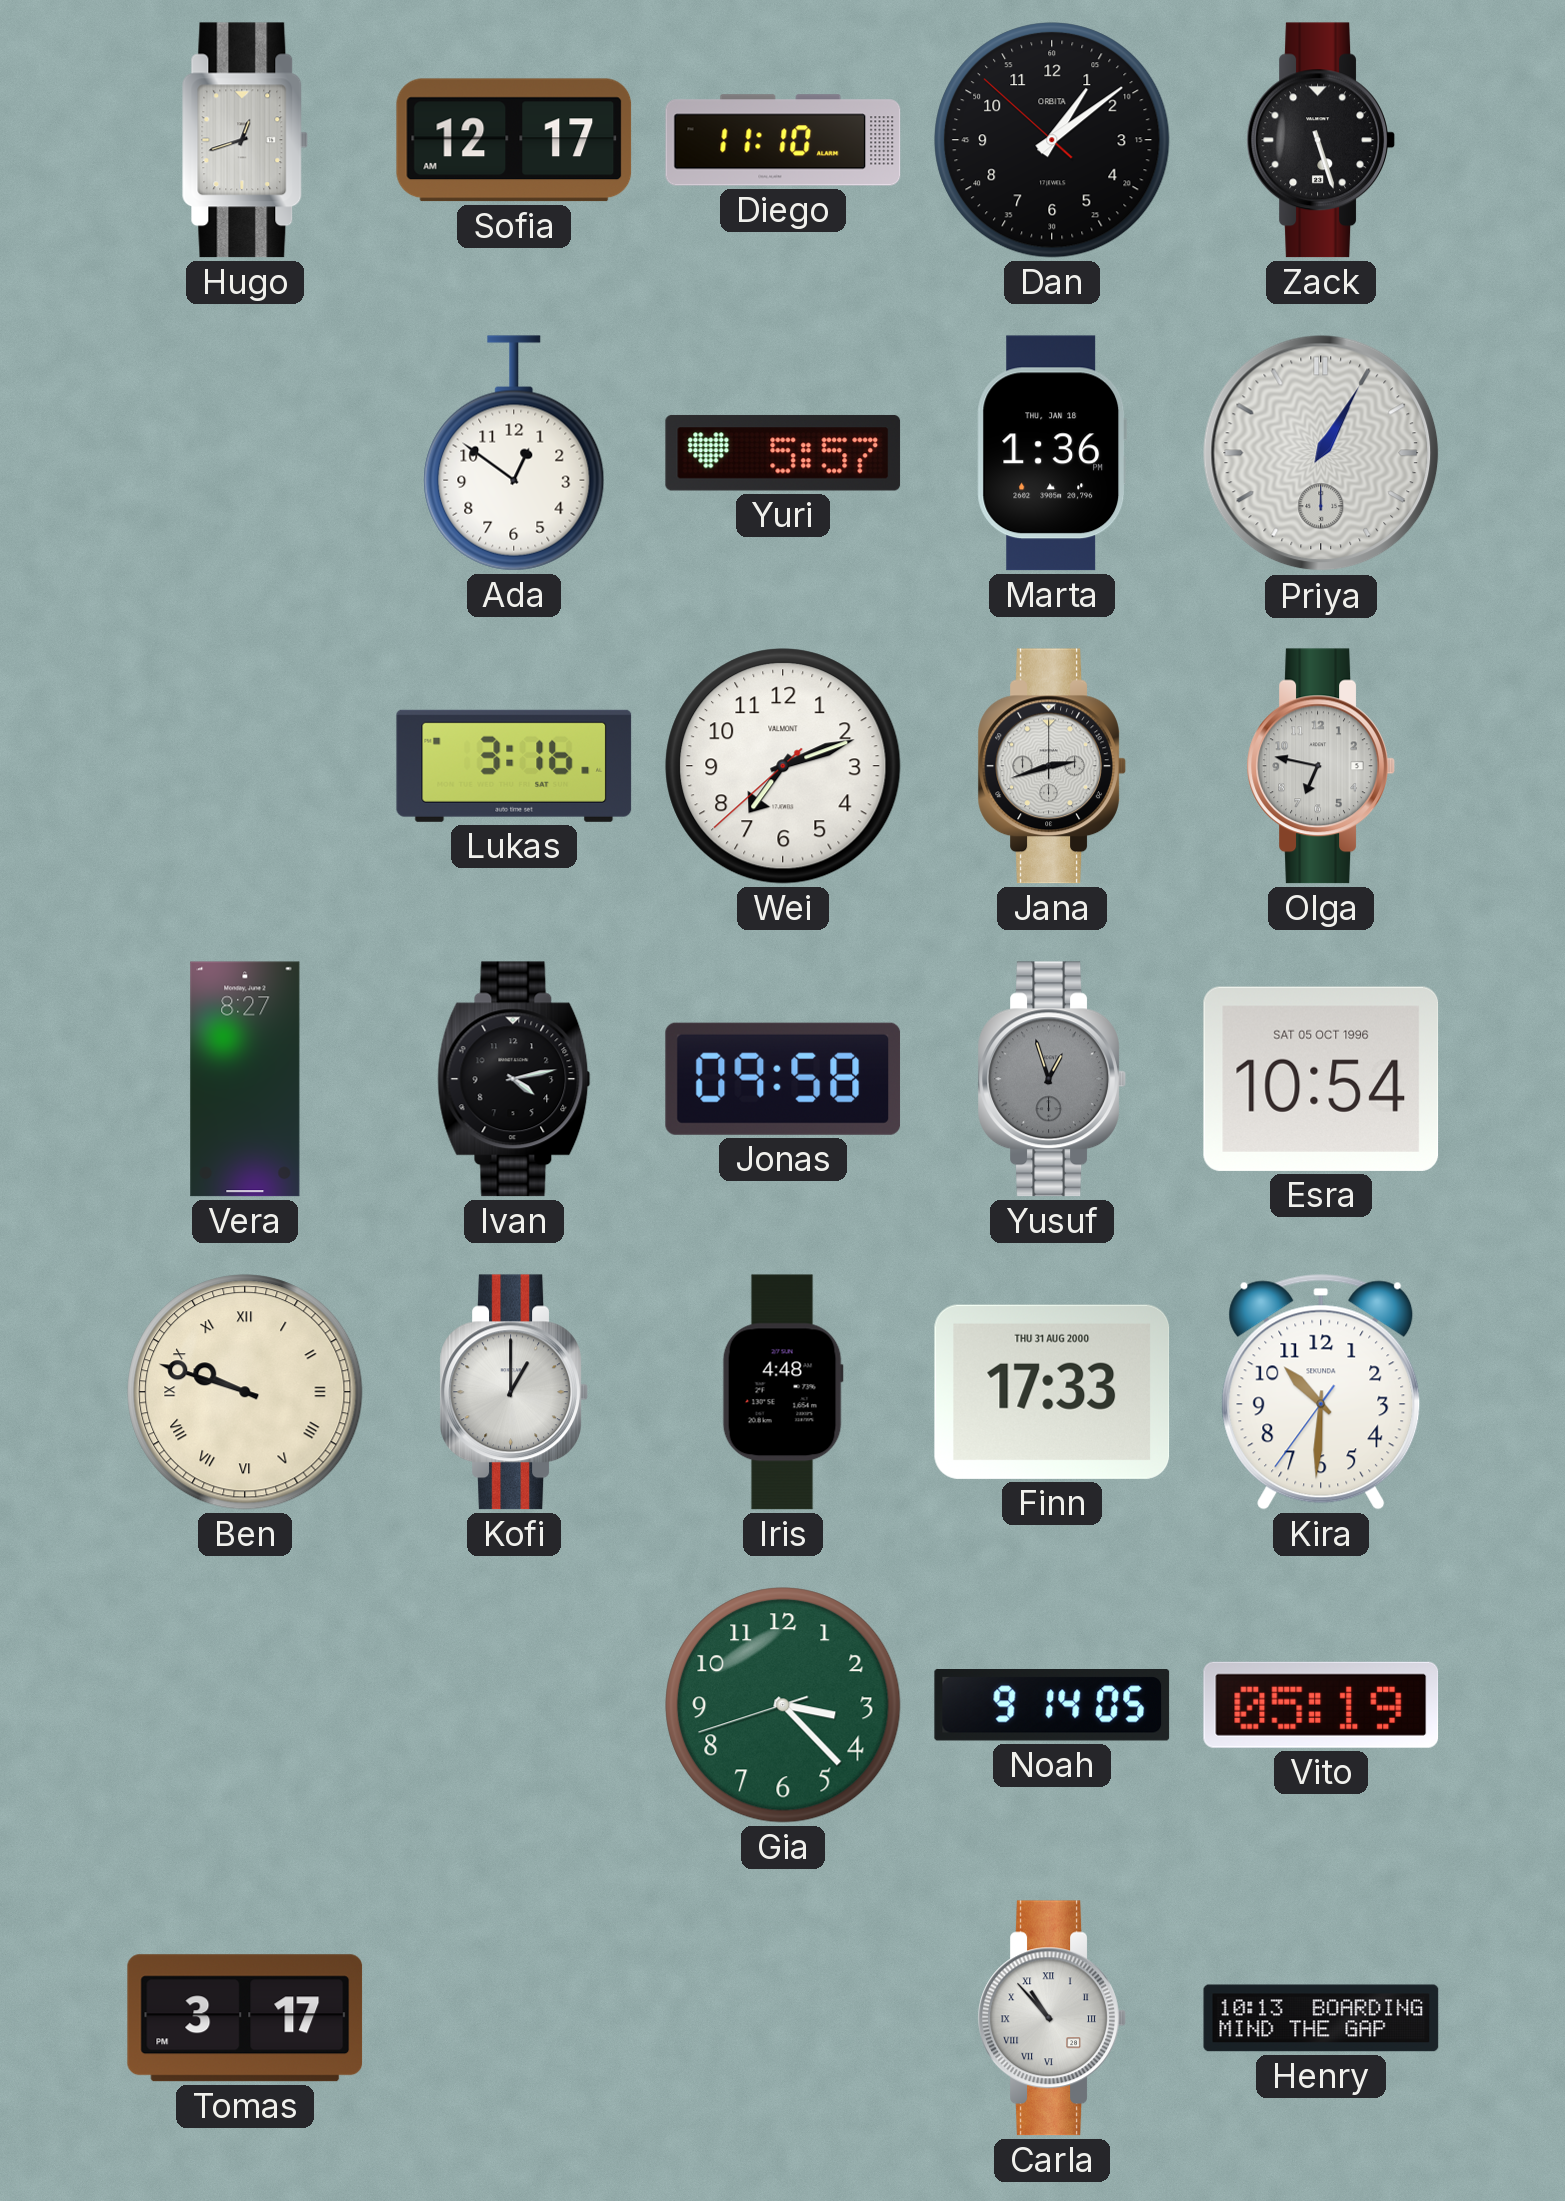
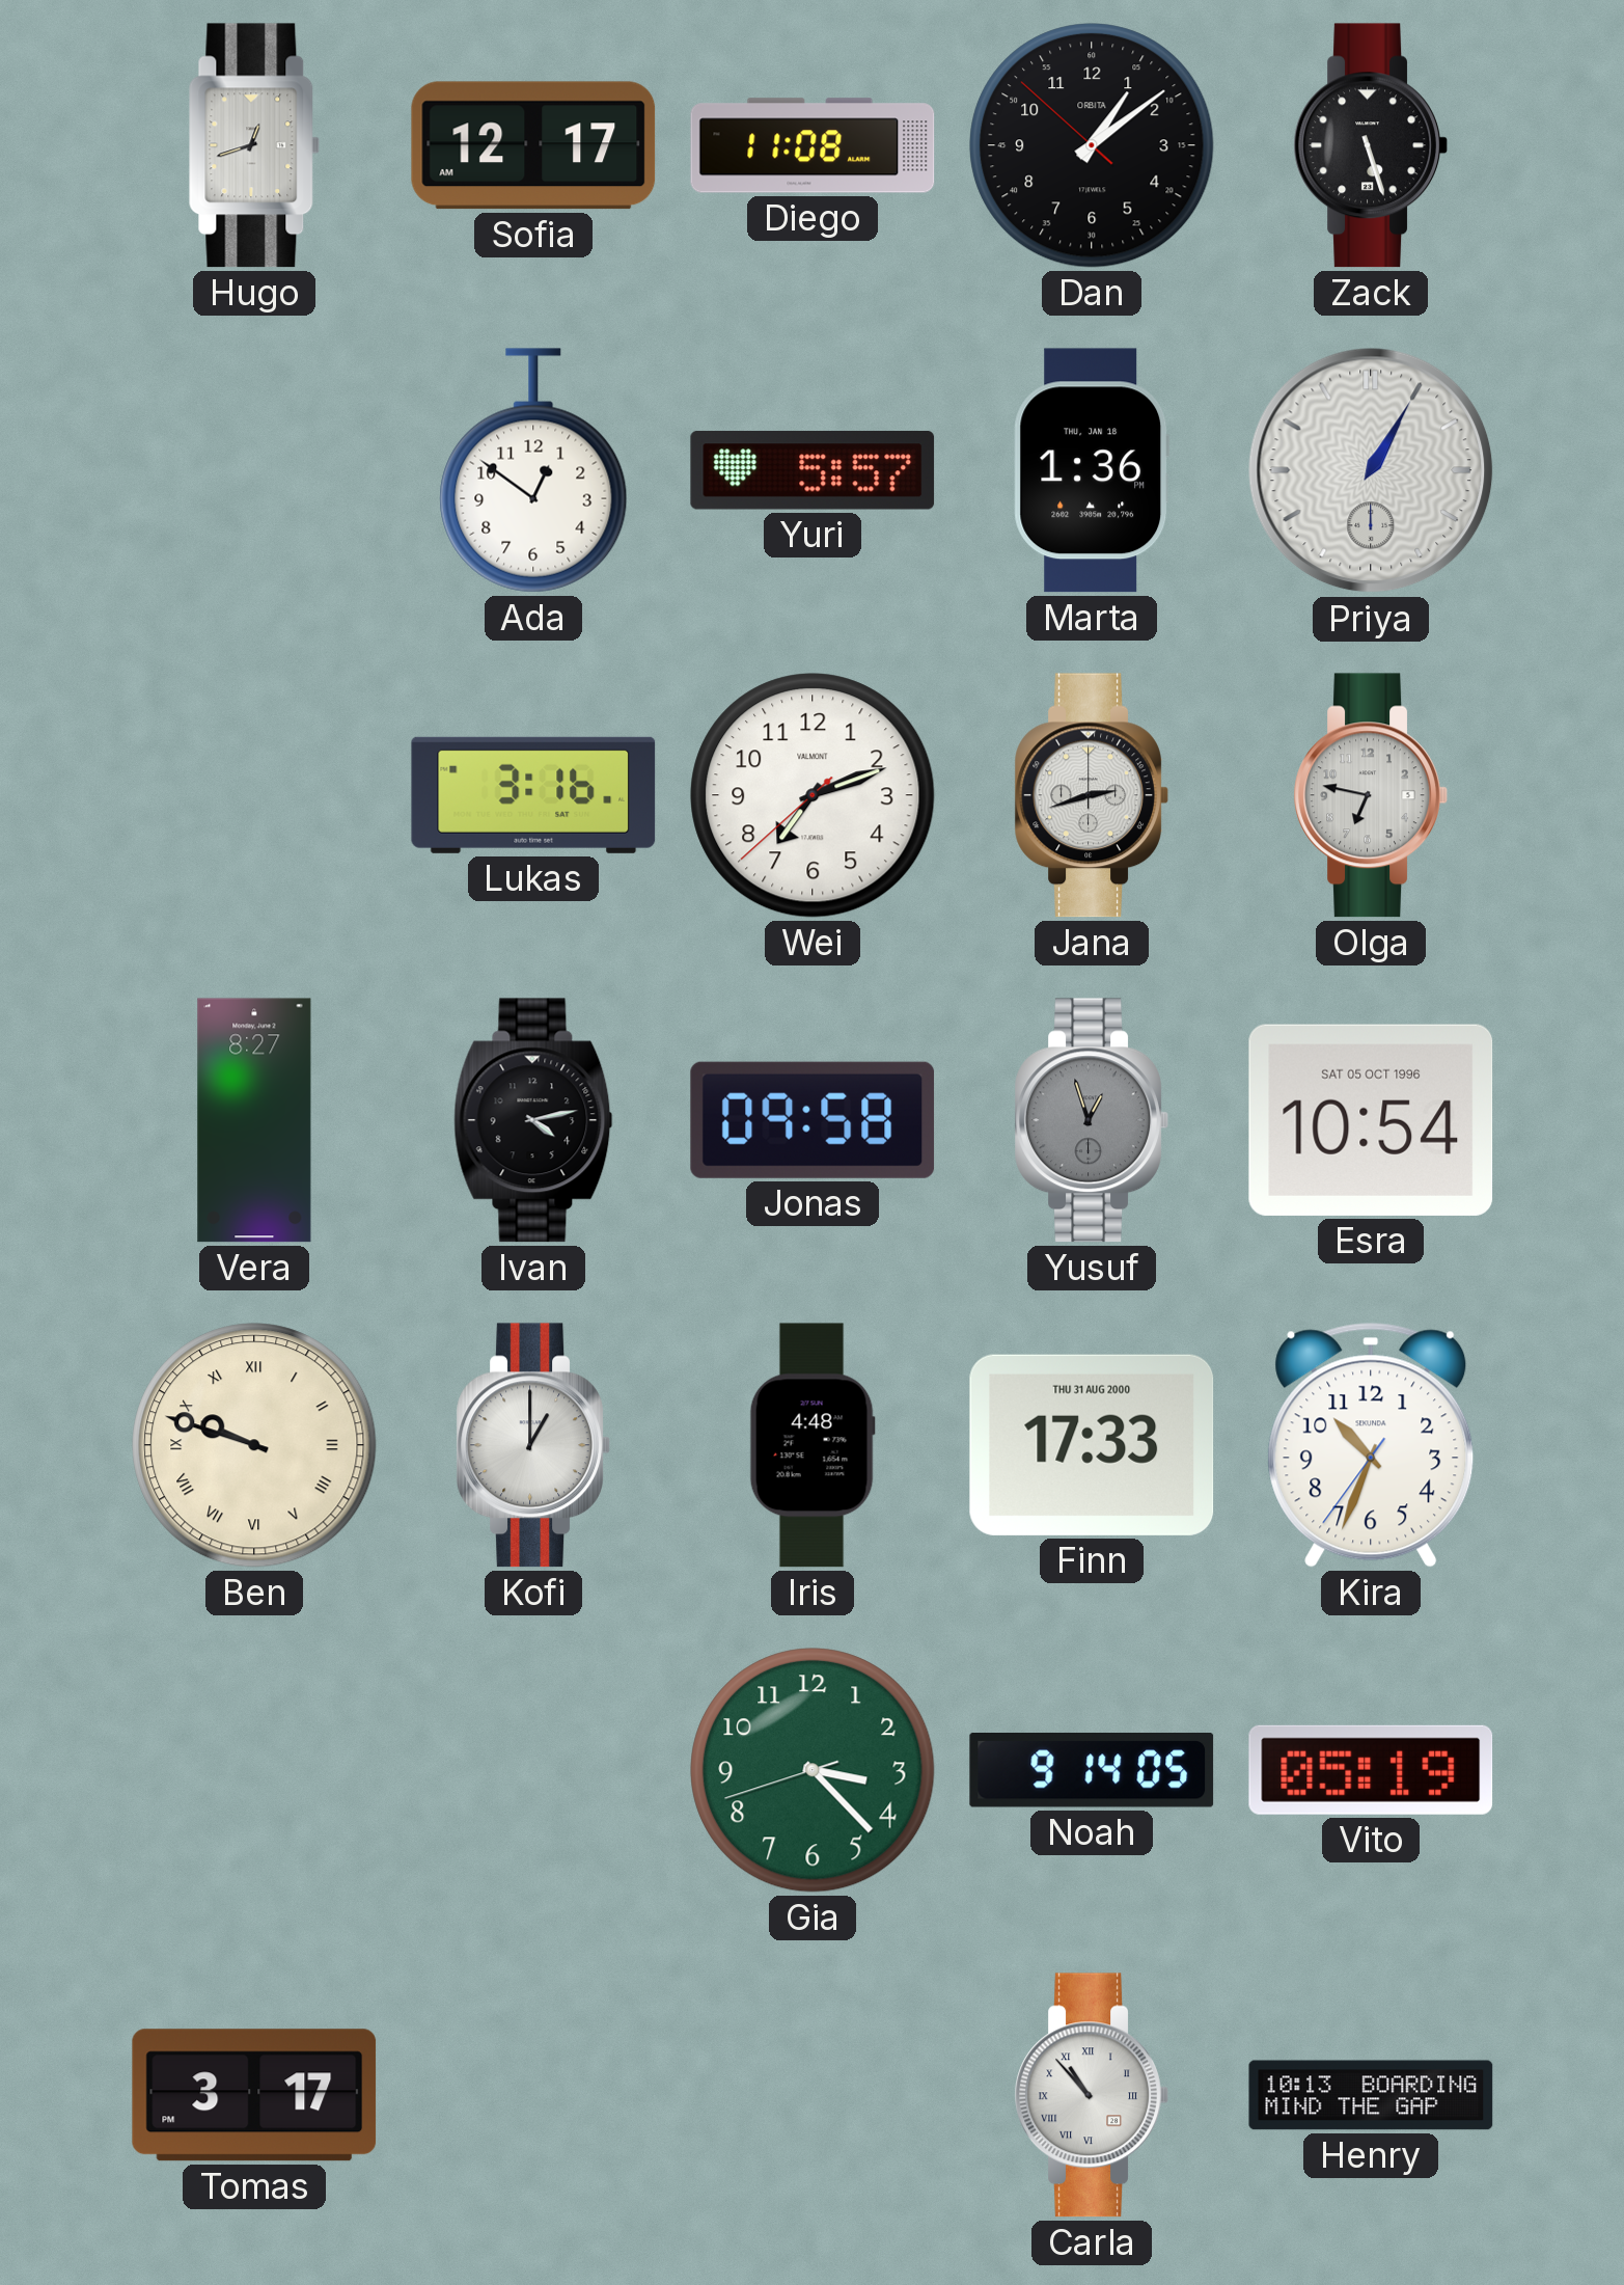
Diego: 11:10 -> 11:08 (813, 145)
Kira: 10:30 -> 10:33 (1371, 1445)
